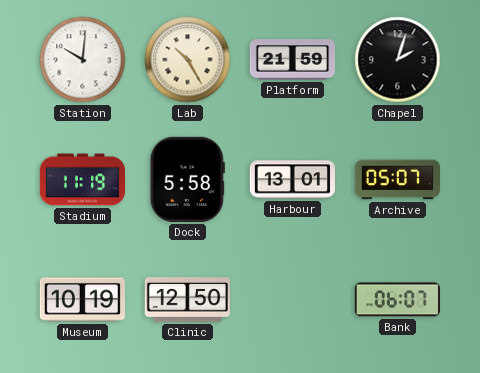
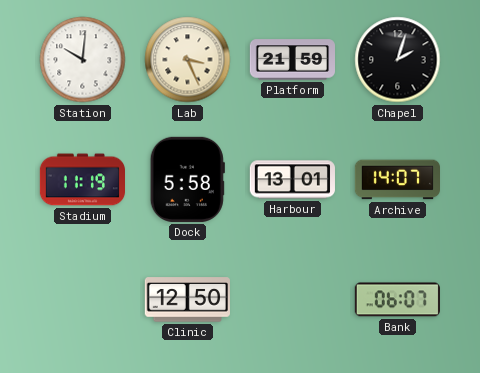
Lab: 10:25 -> 3:26 (188, 60)
Archive: 05:07 -> 14:07 (397, 180)
Museum: 10:19 -> none (82, 300)
